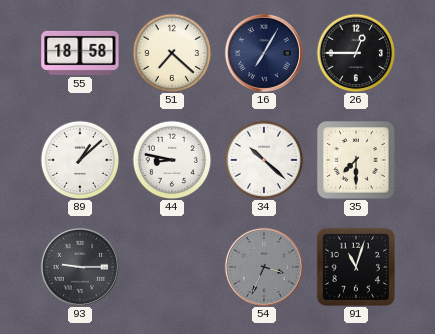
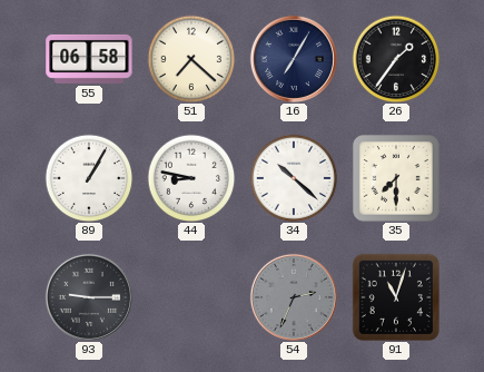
55: 18:58 -> 06:58 (89, 59)
26: 12:45 -> 1:36 (396, 59)
89: 1:08 -> 1:05 (89, 178)
54: 3:34 -> 2:34 (294, 297)
